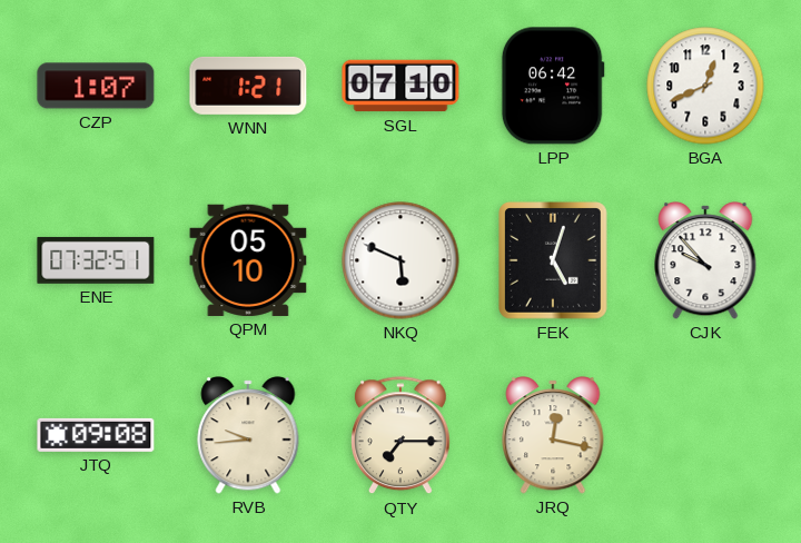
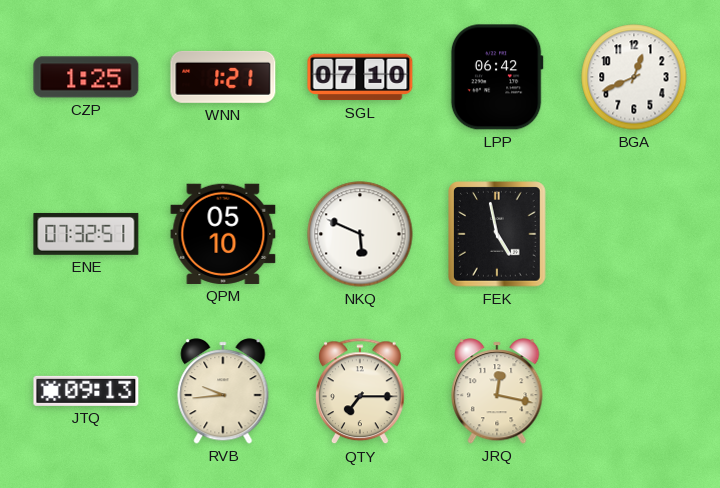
CZP: 1:07 -> 1:25 (86, 77)
FEK: 5:03 -> 4:58 (498, 235)
CJK: 9:53 -> none (705, 260)
JTQ: 09:08 -> 09:13 (86, 391)
